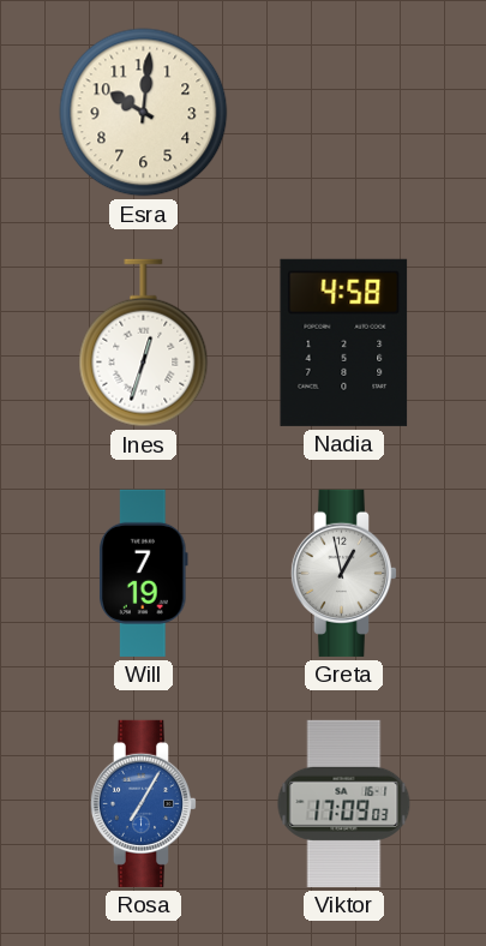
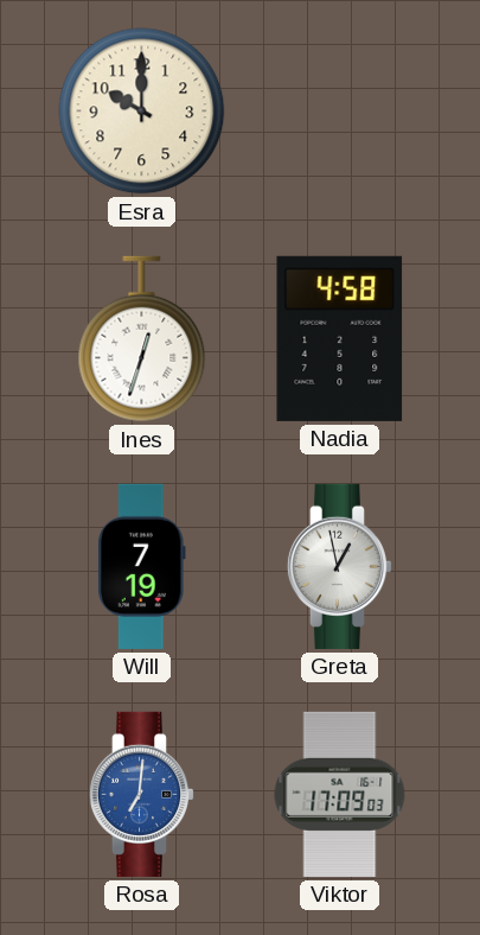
Esra: 10:01 -> 10:00 (142, 112)
Rosa: 7:05 -> 7:01 (141, 794)
